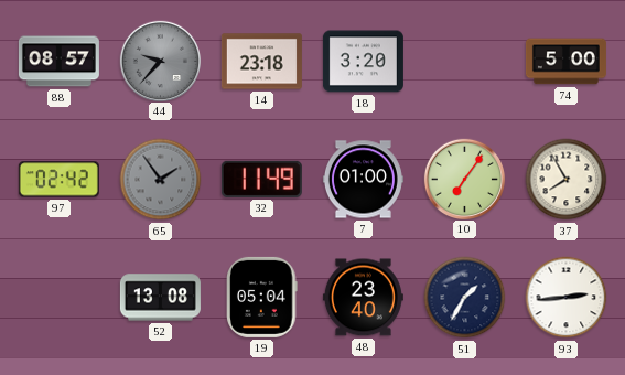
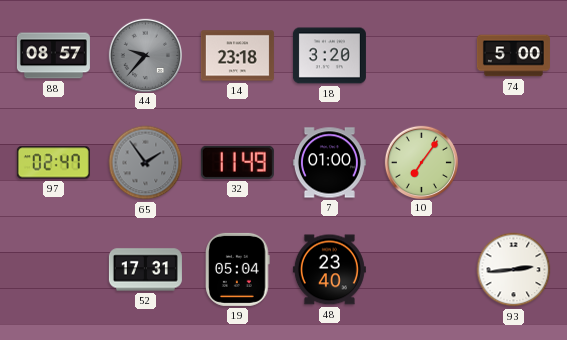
97: 02:42 -> 02:47 (53, 163)
37: 7:55 -> none (567, 180)
52: 13:08 -> 17:31 (145, 270)
51: 1:35 -> none (465, 298)
